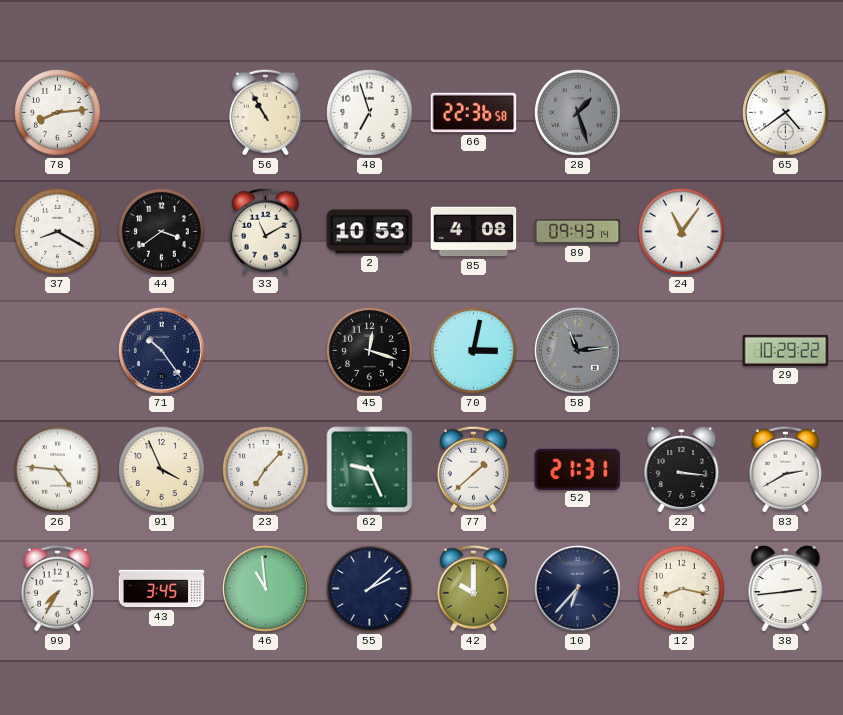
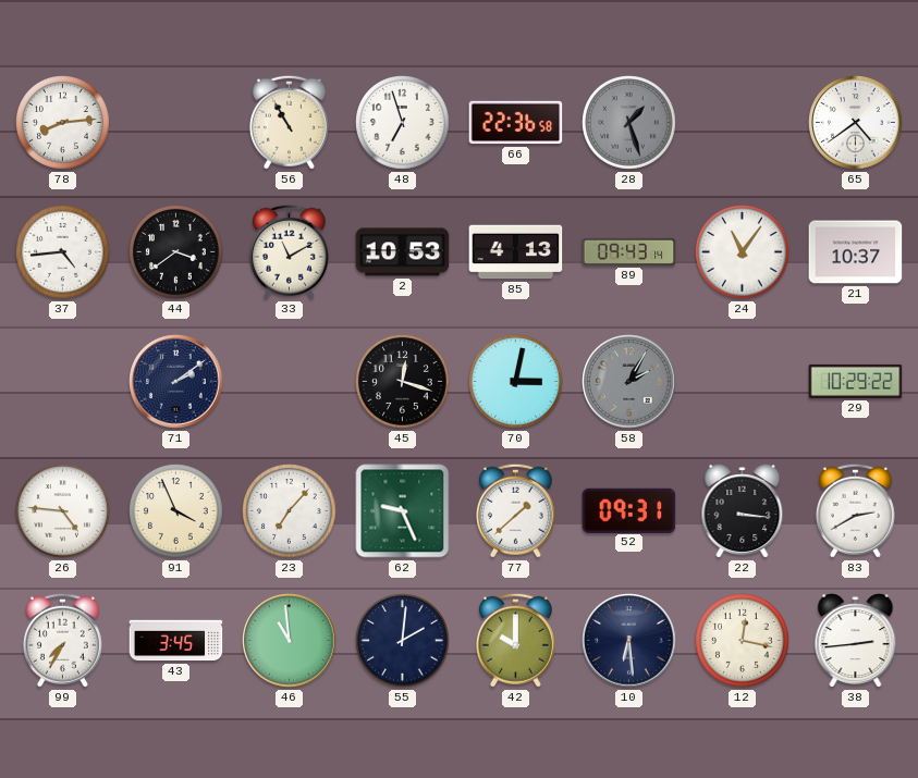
37: 8:20 -> 4:44 (63, 252)
85: 4:08 -> 4:13 (516, 252)
21: none -> 10:37 (856, 252)
71: 10:24 -> 2:09 (176, 382)
58: 11:14 -> 2:05 (629, 382)
52: 21:31 -> 09:31 (629, 510)
55: 2:08 -> 2:01 (403, 641)
10: 6:37 -> 6:29 (629, 641)
12: 8:17 -> 12:17 (743, 641)
